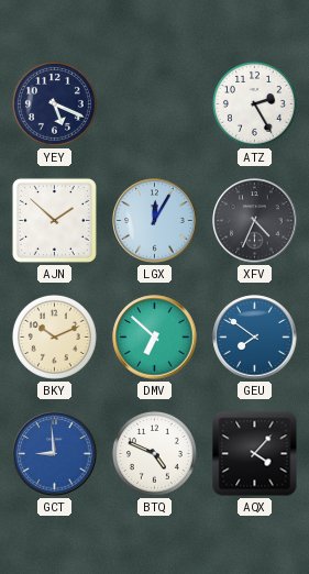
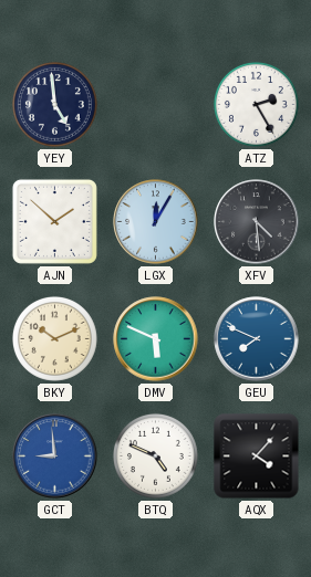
YEY: 5:19 -> 4:59 (54, 104)
XFV: 4:34 -> 4:29 (257, 222)
DMV: 6:52 -> 5:49 (156, 339)
GEU: 7:51 -> 7:49 (257, 339)
